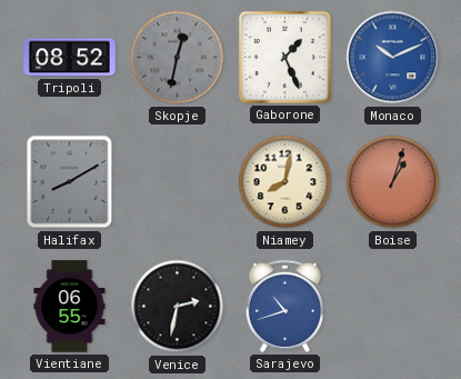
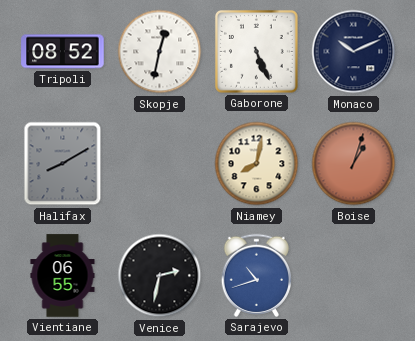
Skopje dial: grey -> white (160, 52)
Gaborone: 1:26 -> 5:26 (256, 51)
Monaco dial: blue -> navy (354, 52)
